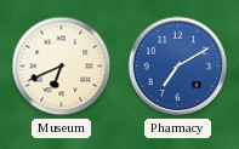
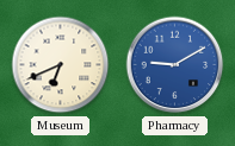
Pharmacy: 7:10 -> 9:10 (175, 65)
